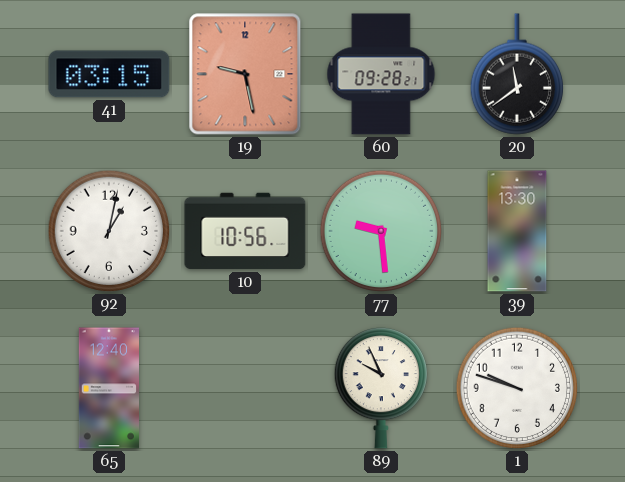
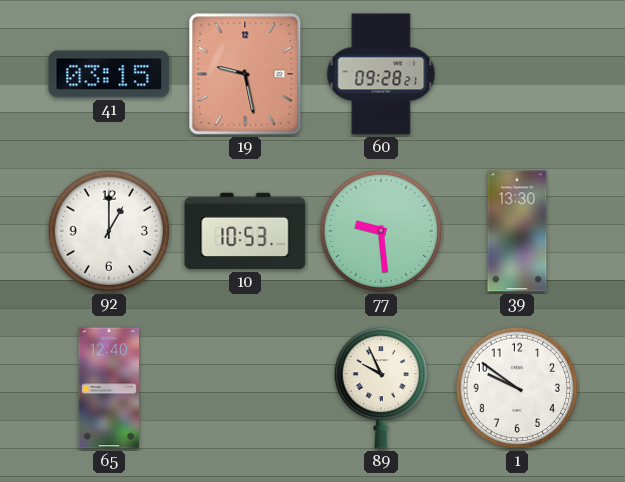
20: 11:39 -> none (516, 74)
92: 1:02 -> 1:00 (109, 231)
10: 10:56 -> 10:53 (245, 231)
1: 9:48 -> 9:51 (517, 388)
